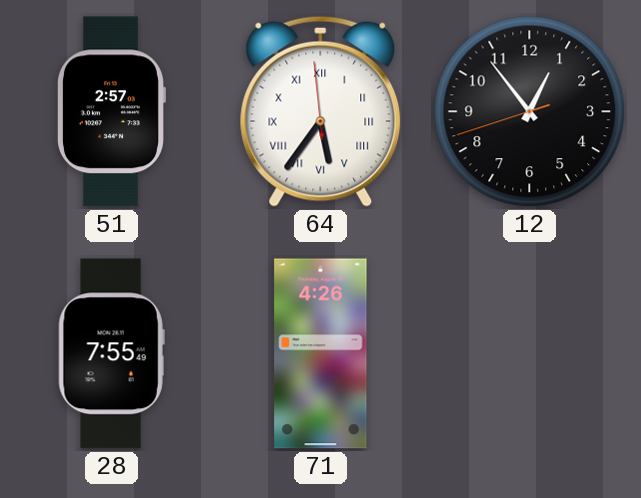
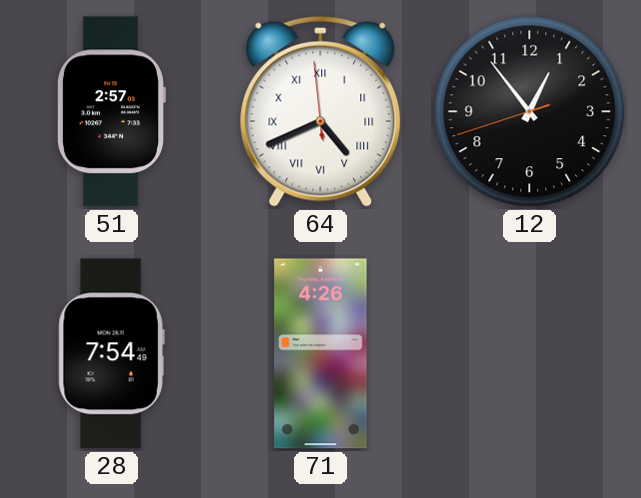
64: 5:35 -> 4:40 (321, 111)
28: 7:55 -> 7:54 (111, 354)
